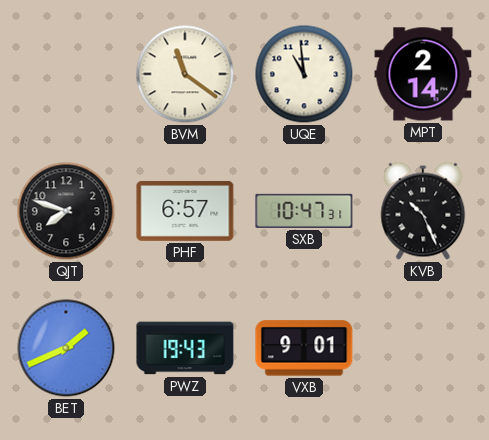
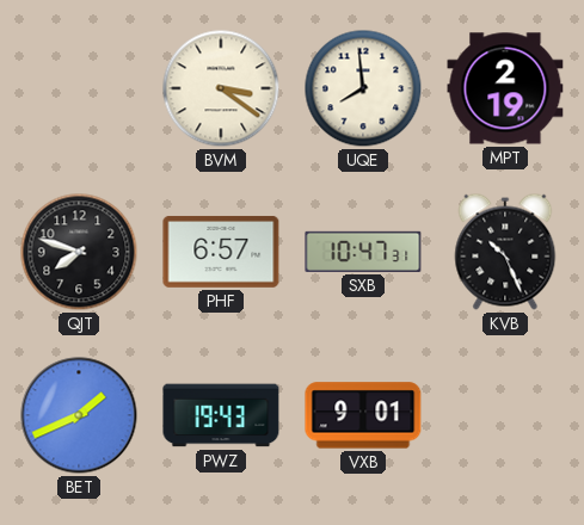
BVM: 11:21 -> 3:21 (221, 88)
UQE: 10:59 -> 7:59 (363, 88)
MPT: 2:14 -> 2:19 (505, 88)
